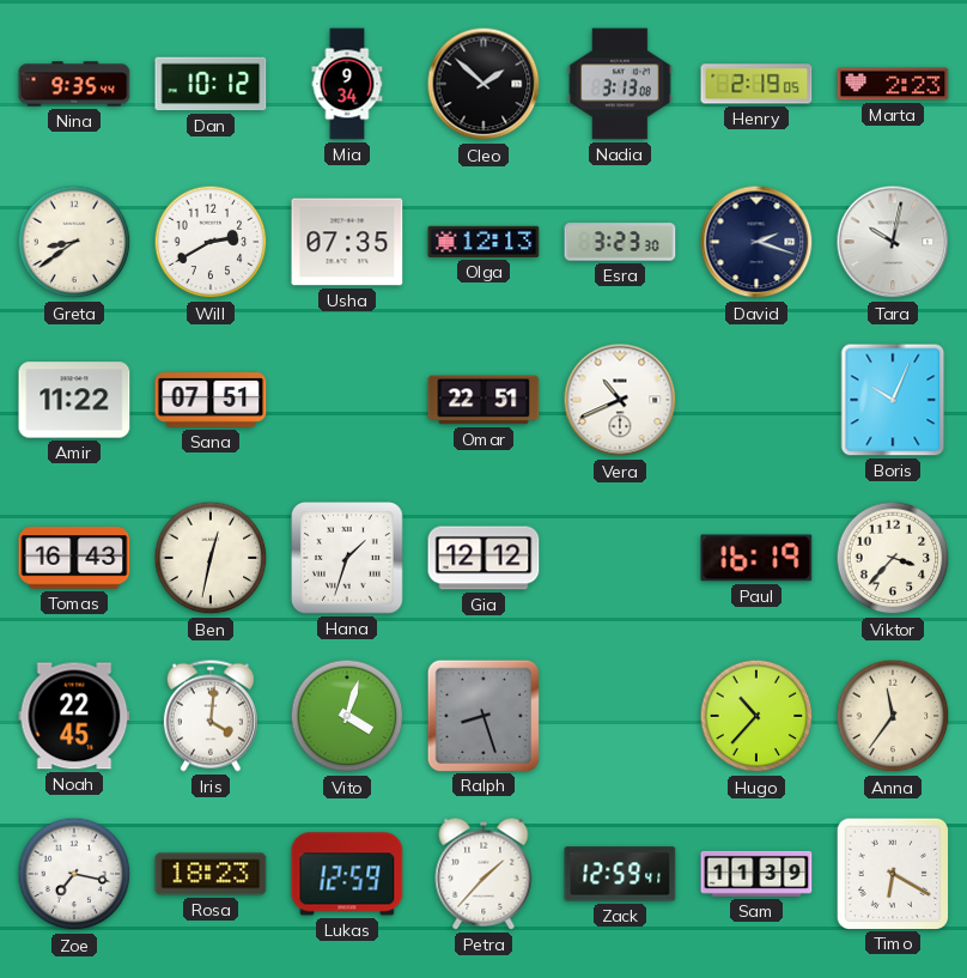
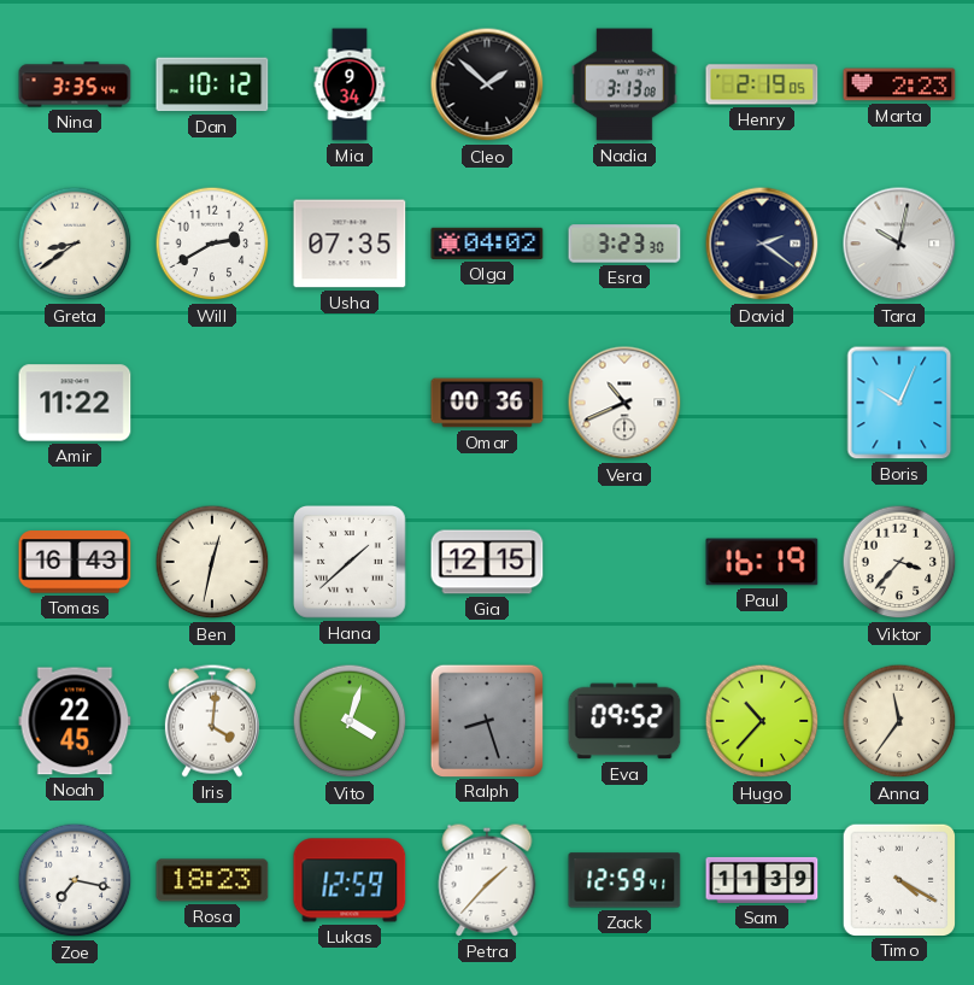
Nina: 9:35 -> 3:35 (75, 84)
Olga: 12:13 -> 04:02 (487, 244)
David: 2:18 -> 2:21 (762, 244)
Sana: 07:51 -> none (211, 400)
Omar: 22:51 -> 00:36 (487, 403)
Hana: 1:33 -> 1:38 (351, 563)
Gia: 12:12 -> 12:15 (487, 562)
Eva: none -> 09:52 (624, 721)
Timo: 6:20 -> 4:20 (898, 879)
